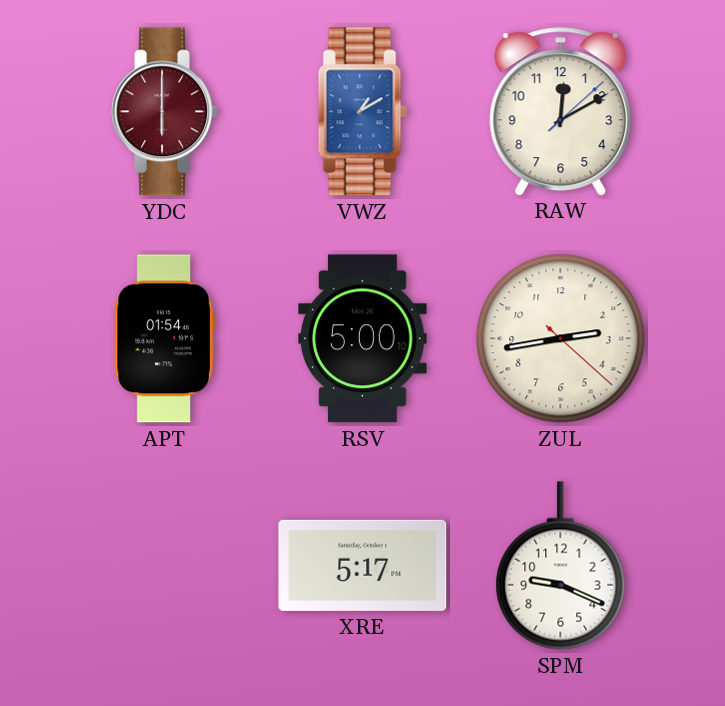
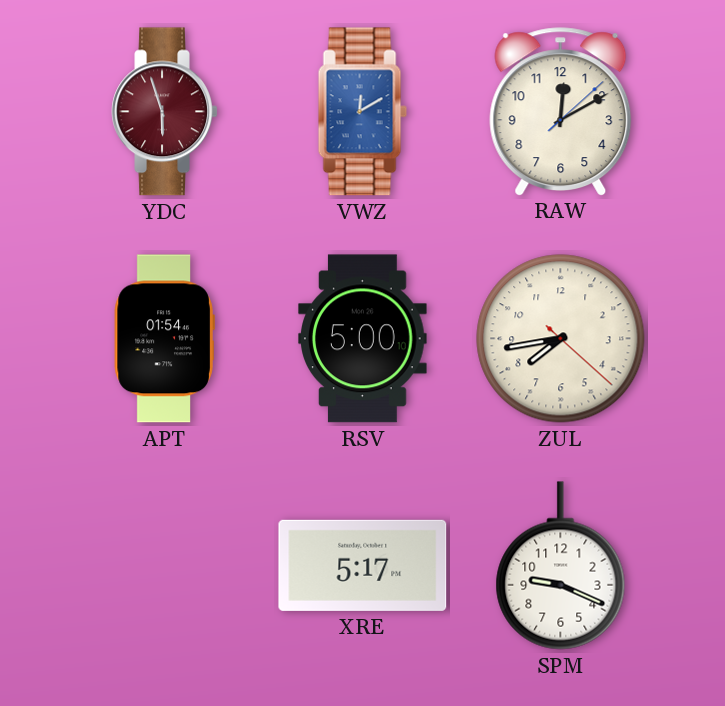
YDC: 6:00 -> 5:57 (165, 112)
VWZ: 1:10 -> 12:10 (362, 112)
ZUL: 2:43 -> 7:43 (561, 339)
